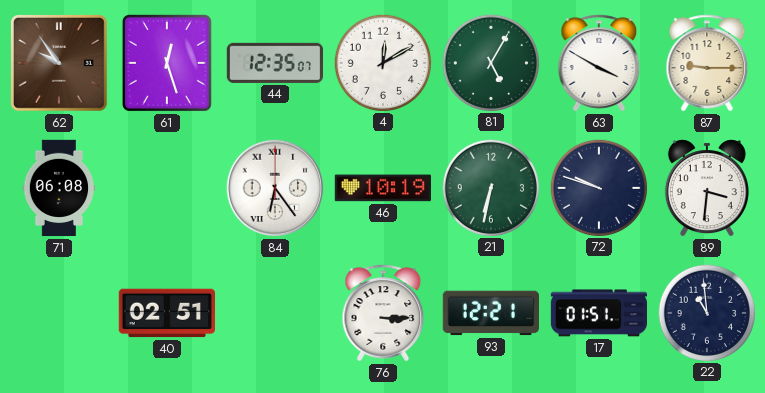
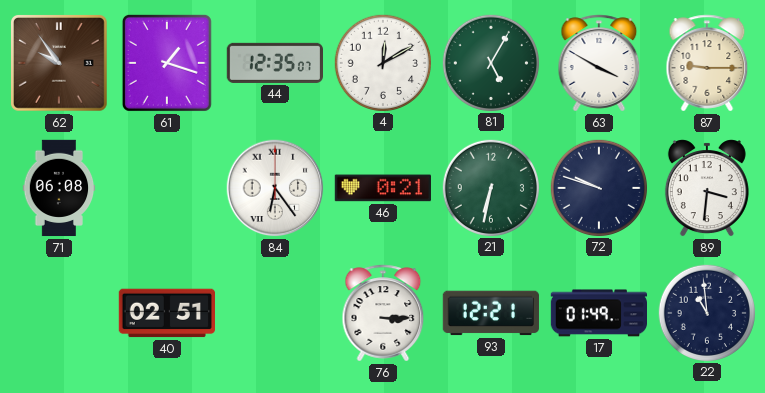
61: 12:27 -> 1:18 (167, 63)
46: 10:19 -> 0:21 (383, 188)
17: 01:51 -> 01:49 (598, 313)
